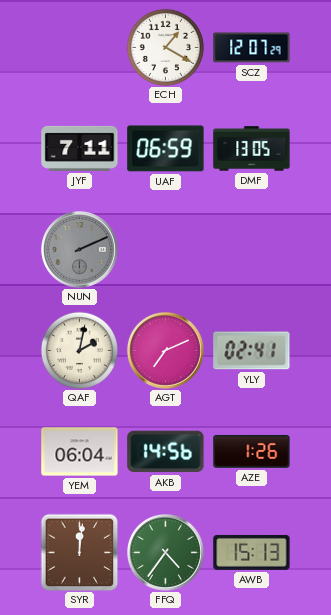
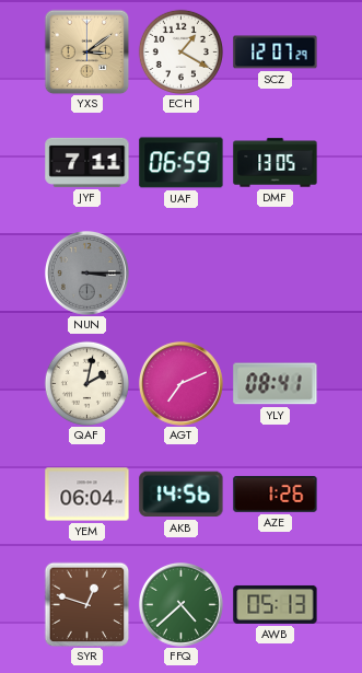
YXS: none -> 3:09 (86, 51)
NUN: 2:11 -> 3:15 (87, 274)
YLY: 02:41 -> 08:41 (276, 384)
SYR: 12:01 -> 12:48 (86, 604)
FFQ: 4:36 -> 4:38 (182, 605)
AWB: 15:13 -> 05:13 (276, 604)
